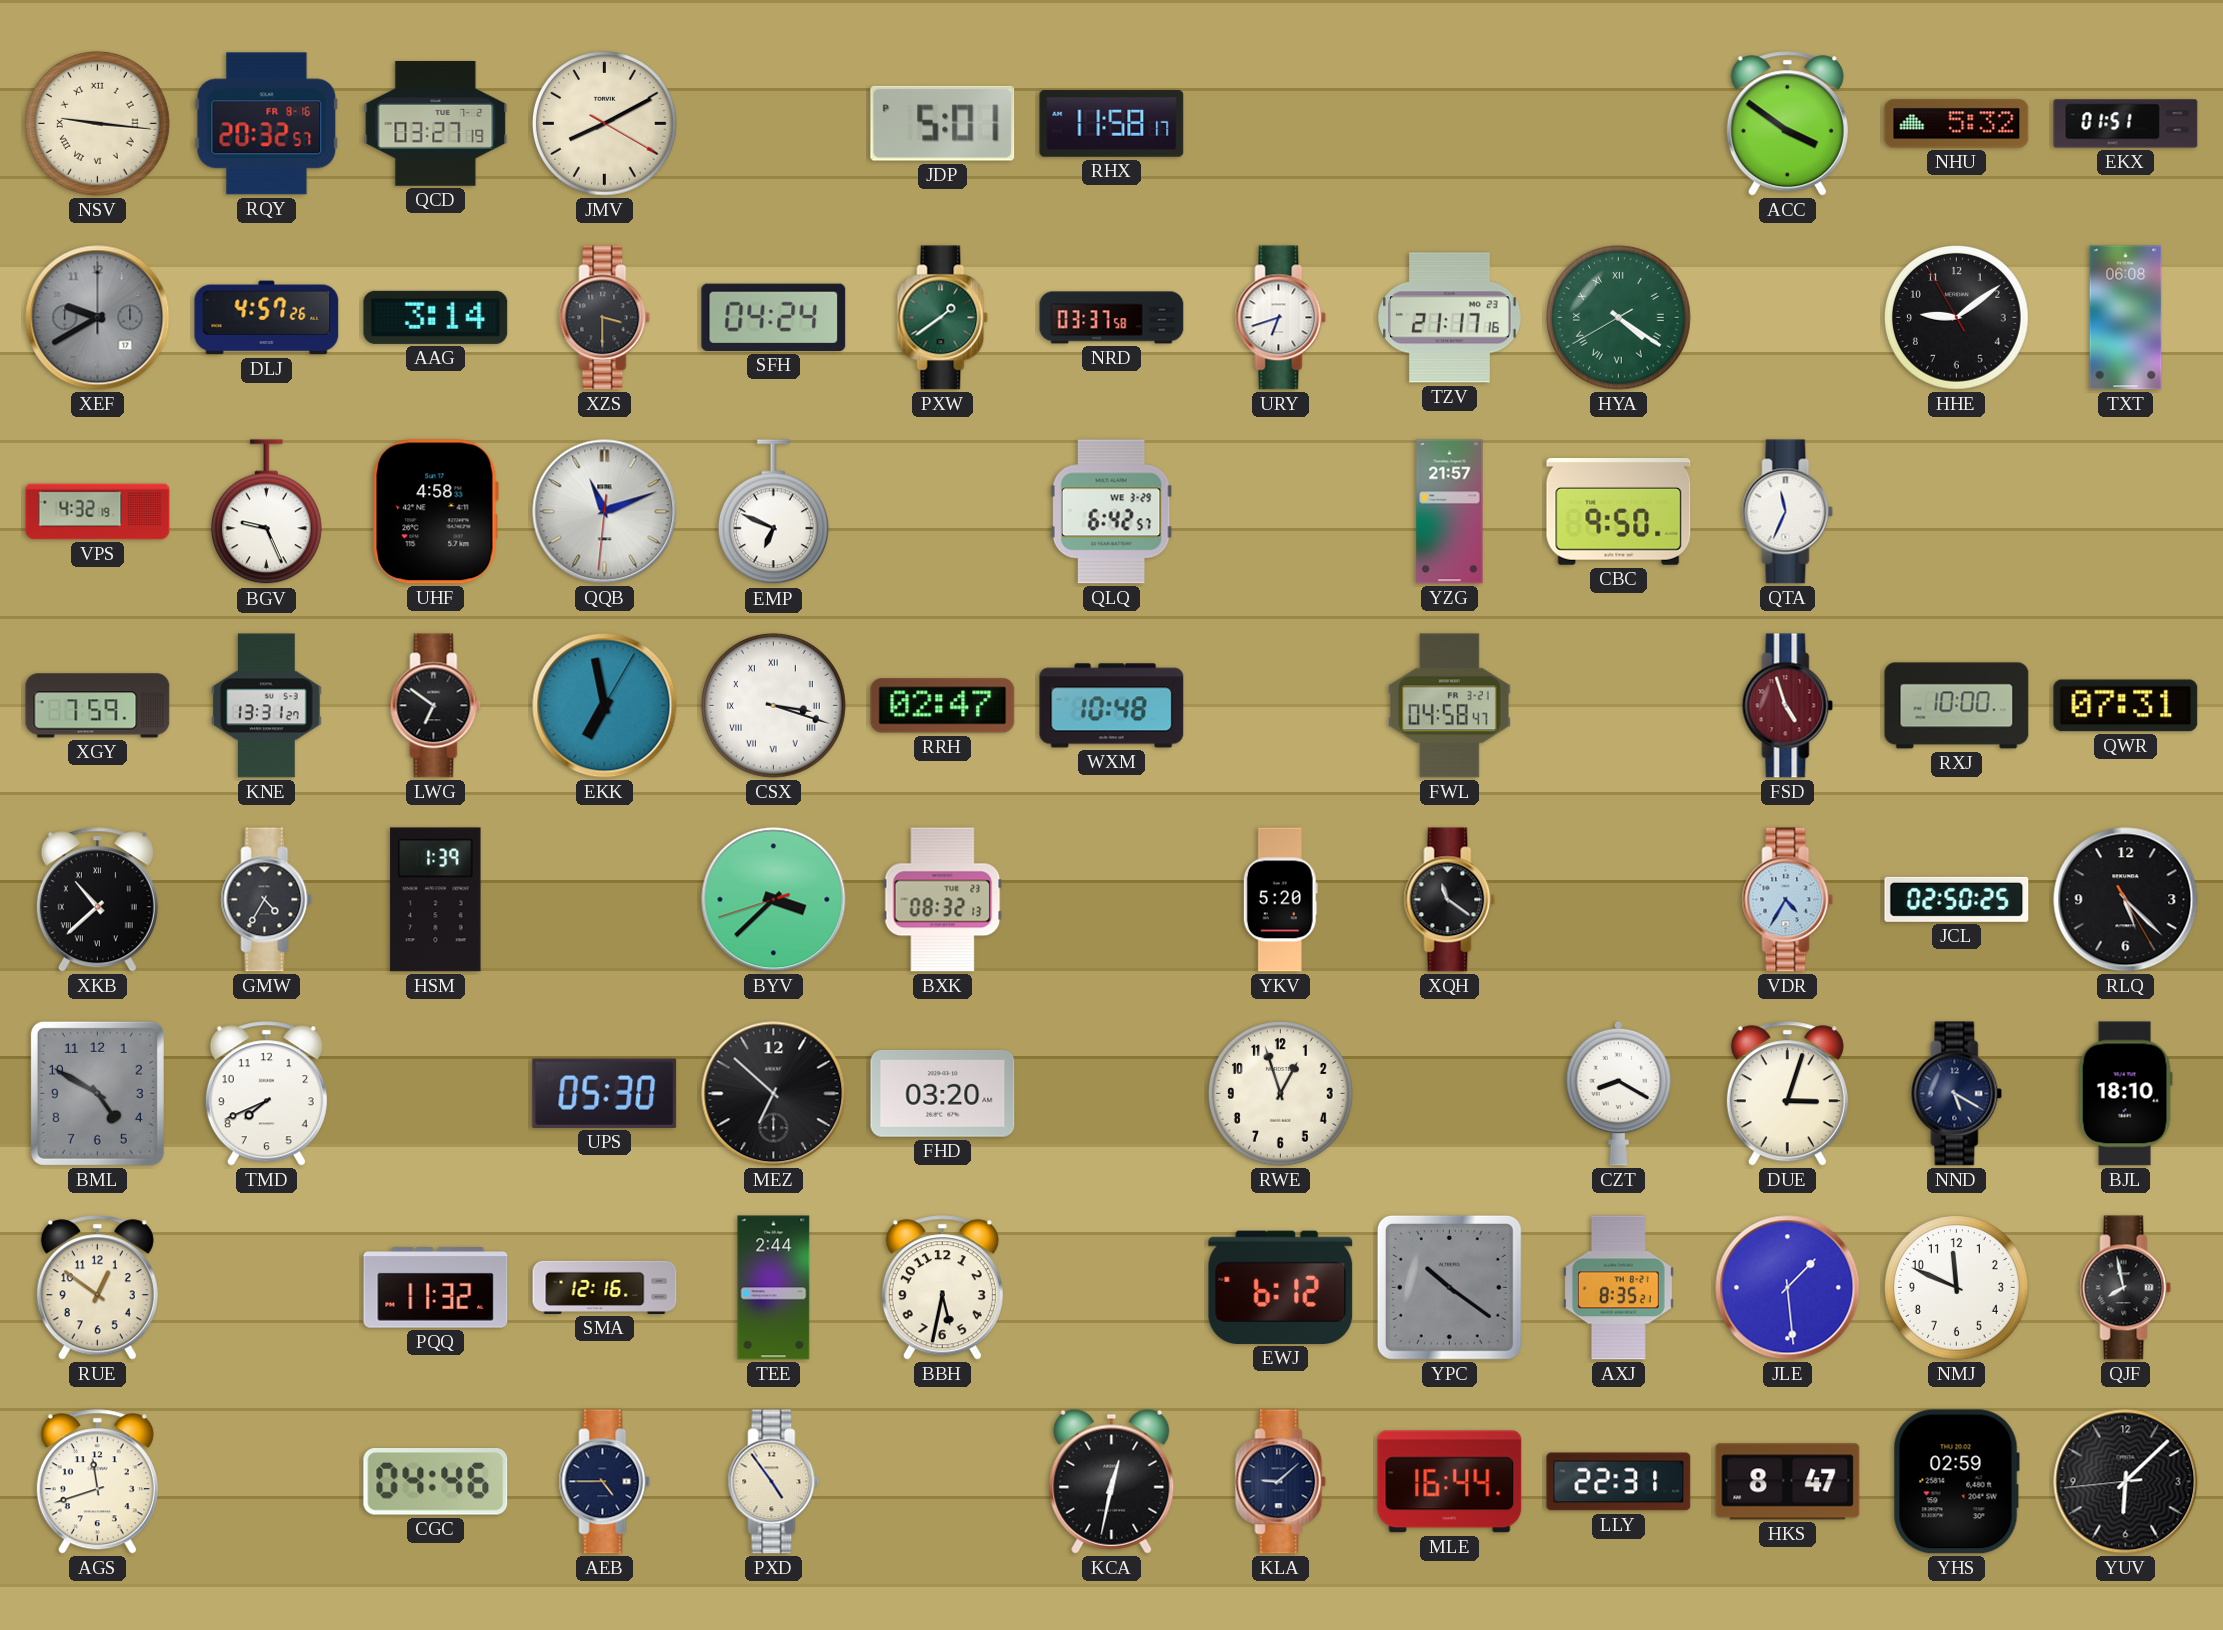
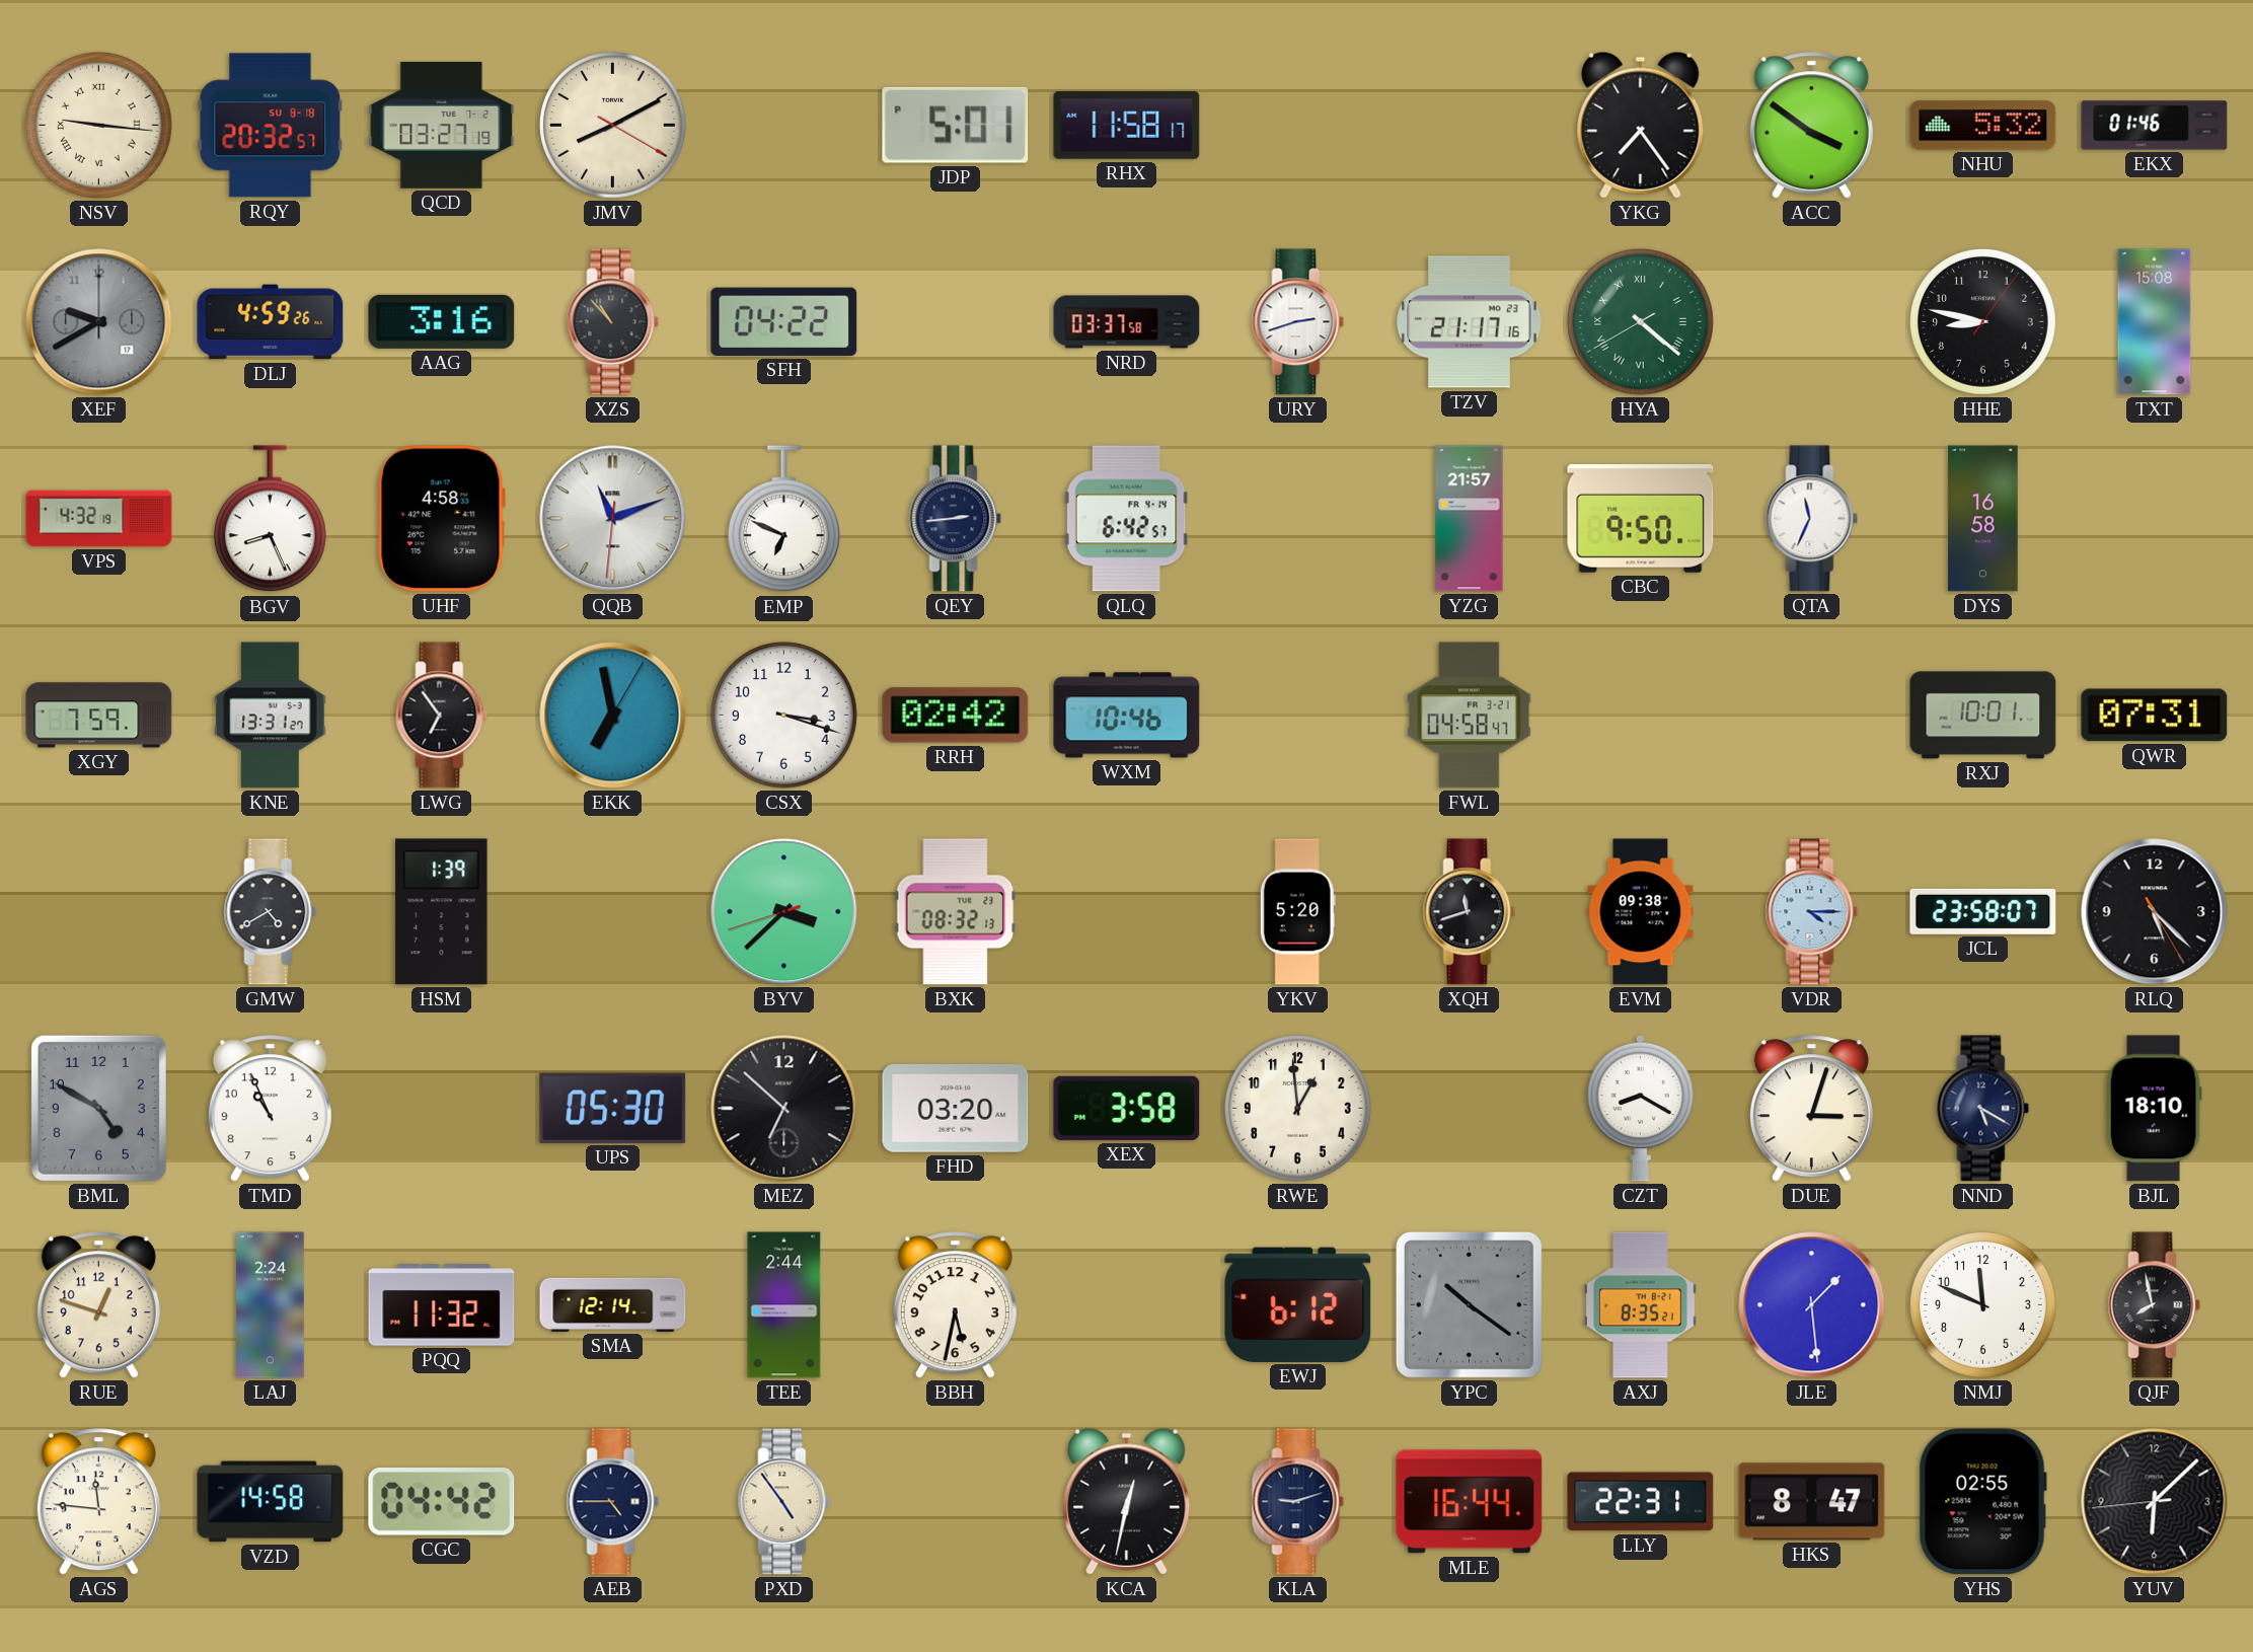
RQY date: FR 8-16 -> SU 8-18 (271, 126)
YKG: none -> 7:24 (1641, 125)
EKX: 01:51 -> 01:46 (2155, 126)
DLJ: 4:57 -> 4:59 (271, 322)
AAG: 3:14 -> 3:16 (442, 321)
XZS: 3:30 -> 10:53 (613, 322)
SFH: 04:24 -> 04:22 (784, 321)
PXW: 1:39 -> none (943, 318)
URY: 6:42 -> 2:42 (1298, 322)
HYA: 4:20 -> 4:21 (1640, 321)
HHE: 9:08 -> 8:47 (1982, 321)
TXT: 06:08 -> 15:08 (2155, 322)
BGV: 9:26 -> 8:26 (270, 519)
QEY: none -> 2:44 (956, 519)
QLQ date: WE 3-29 -> FR 4-14 (1126, 519)
DYS: none -> 16:58 (1983, 519)
LWG: 6:51 -> 6:54 (442, 716)
CSX numerals: Roman -> Arabic (783, 715)
RRH: 02:47 -> 02:42 (956, 716)
WXM: 10:48 -> 10:46 (1127, 716)
FSD: 4:57 -> none (1788, 706)
RXJ: 10:00 -> 10:01 (1983, 716)
XKB: 10:38 -> none (97, 900)
GMW: 4:35 -> 4:40 (271, 912)
XQH: 11:21 -> 11:42 (1470, 912)
EVM: none -> 09:38 (1641, 912)
VDR: 4:35 -> 4:15 (1812, 912)
JCL: 02:50 -> 23:58 (1983, 911)
TMD: 7:41 -> 10:56 (270, 1109)
XEX: none -> 3:58 (1127, 1108)
RWE: 12:57 -> 12:59 (1297, 1108)
RUE: 12:51 -> 12:48 (98, 1305)
LAJ: none -> 2:24 (271, 1305)
SMA: 12:16 -> 12:14 (613, 1304)
AGS: 11:42 -> 11:46 (98, 1502)
VZD: none -> 14:58 (271, 1502)
CGC: 04:46 -> 04:42 (442, 1502)
KLA: 9:08 -> 9:12 (1298, 1502)
YHS: 02:59 -> 02:55 (1982, 1502)
